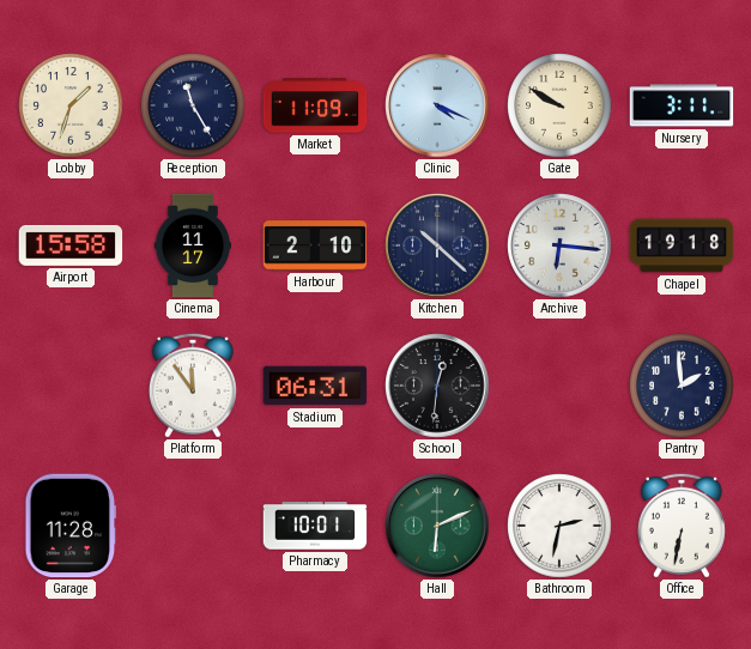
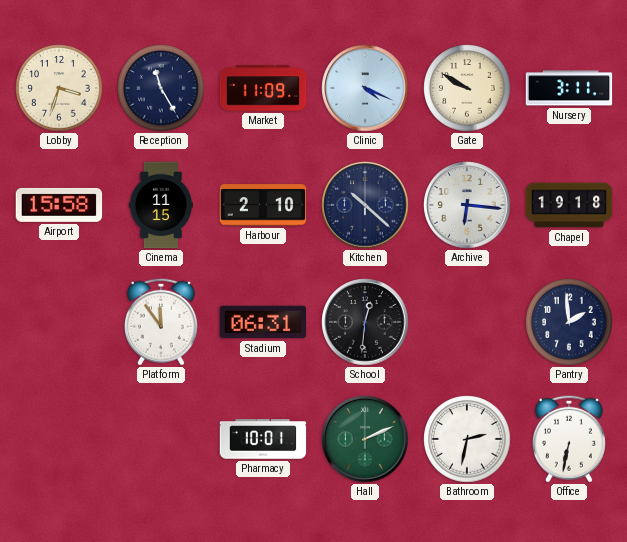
Lobby: 1:33 -> 3:33 (59, 88)
Cinema: 11:17 -> 11:15 (160, 205)
Garage: 11:28 -> none (71, 526)
Hall: 6:11 -> 2:11 (365, 439)
